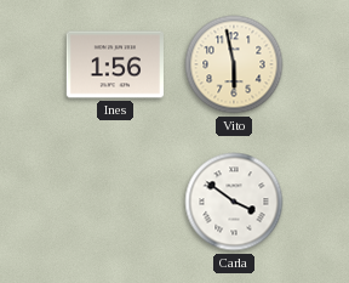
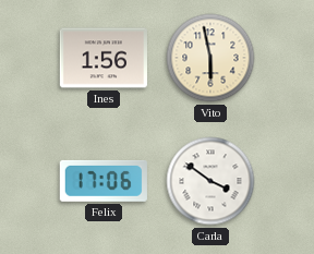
Felix: none -> 17:06 (104, 181)
